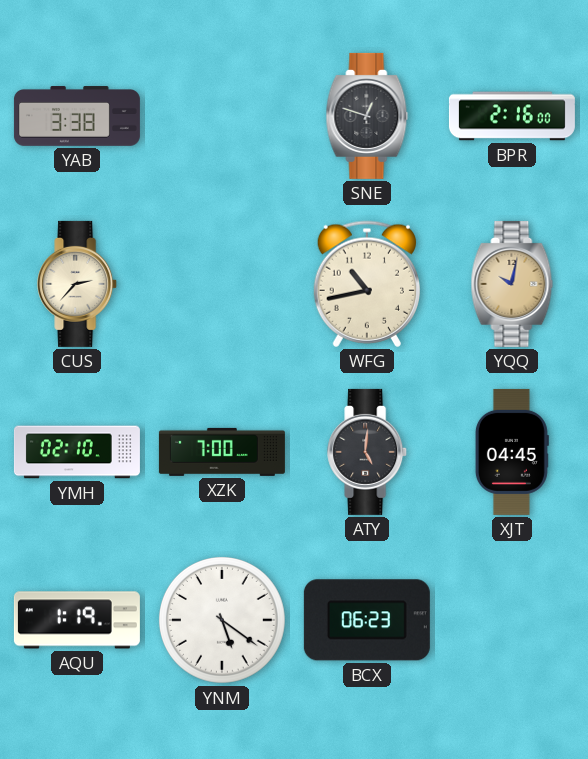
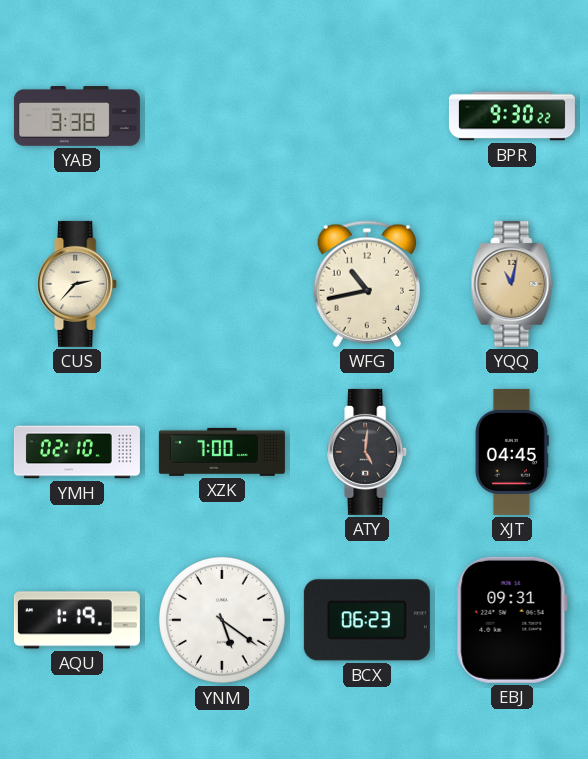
SNE: 12:48 -> none (367, 116)
BPR: 2:16 -> 9:30 (512, 116)
YQQ: 10:02 -> 11:02 (512, 284)
EBJ: none -> 09:31 (512, 620)
